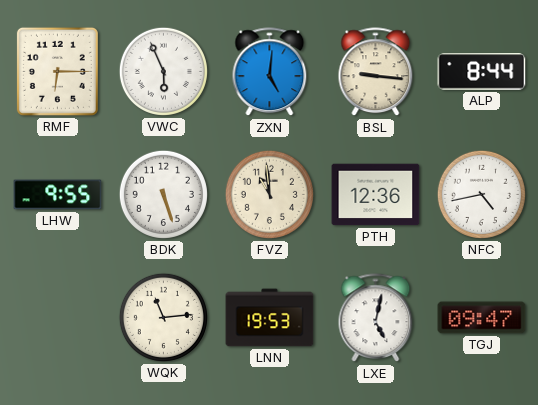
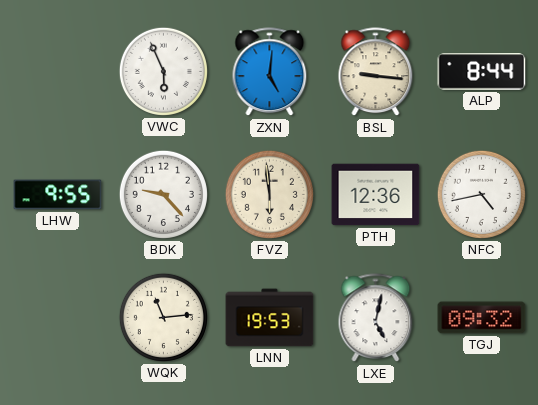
RMF: 6:15 -> none (57, 71)
BDK: 5:27 -> 9:23 (163, 194)
FVZ: 10:59 -> 5:59 (269, 194)
TGJ: 09:47 -> 09:32 (482, 318)
